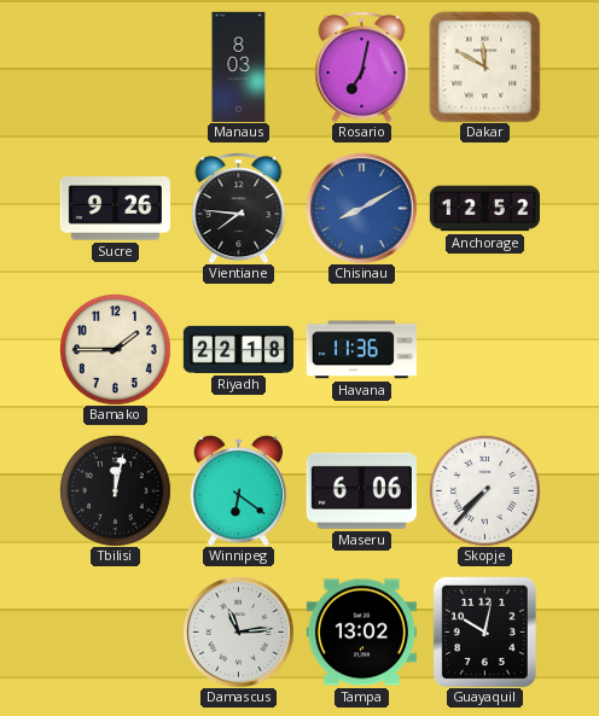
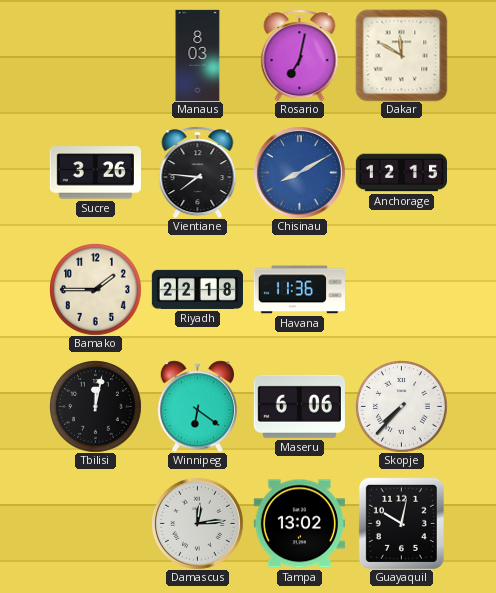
Sucre: 9:26 -> 3:26 (95, 173)
Anchorage: 12:52 -> 12:15 (401, 173)
Damascus: 11:14 -> 12:14 (197, 523)
